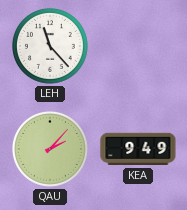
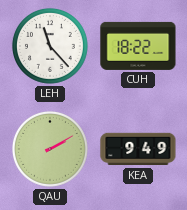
CUH: none -> 18:22 (138, 46)
QAU: 2:07 -> 2:10 (50, 149)
